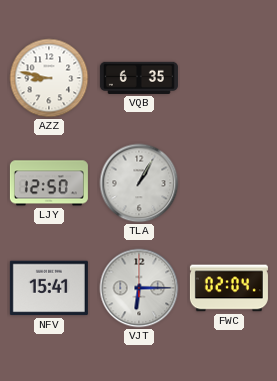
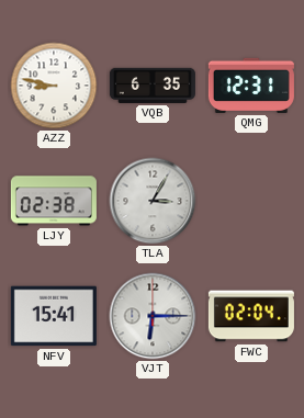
QMG: none -> 12:31 (251, 86)
LJY: 12:50 -> 02:38 (54, 201)
TLA: 1:05 -> 3:05 (153, 201)
